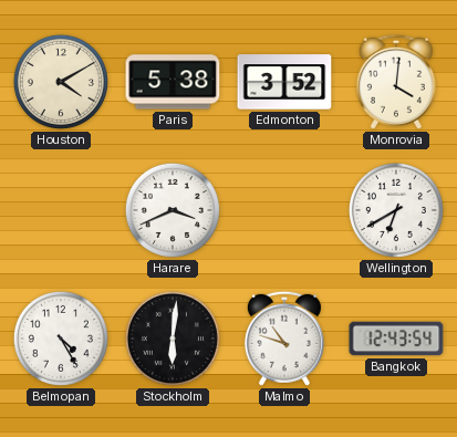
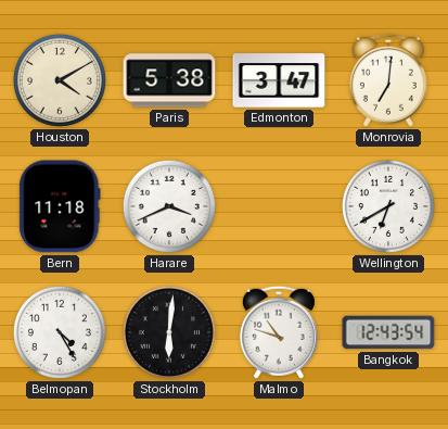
Edmonton: 3:52 -> 3:47 (279, 80)
Monrovia: 4:01 -> 7:01 (388, 80)
Bern: none -> 11:18 (60, 206)
